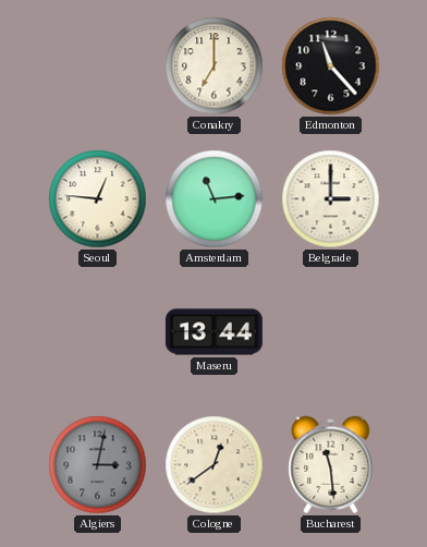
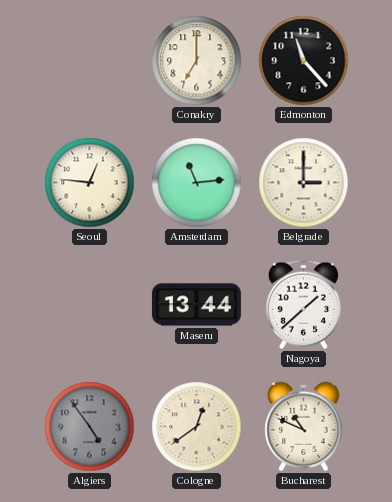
Nagoya: none -> 1:38 (303, 305)
Algiers: 3:02 -> 4:54 (90, 427)
Bucharest: 11:29 -> 10:49 (304, 427)
